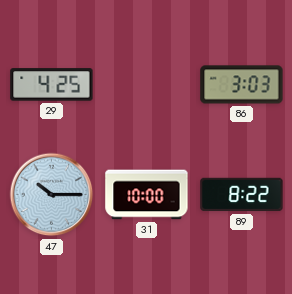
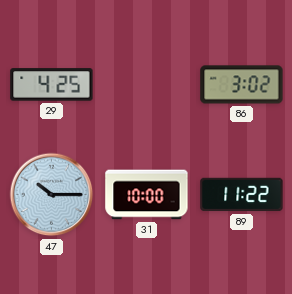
86: 3:03 -> 3:02 (242, 85)
89: 8:22 -> 11:22 (242, 195)
